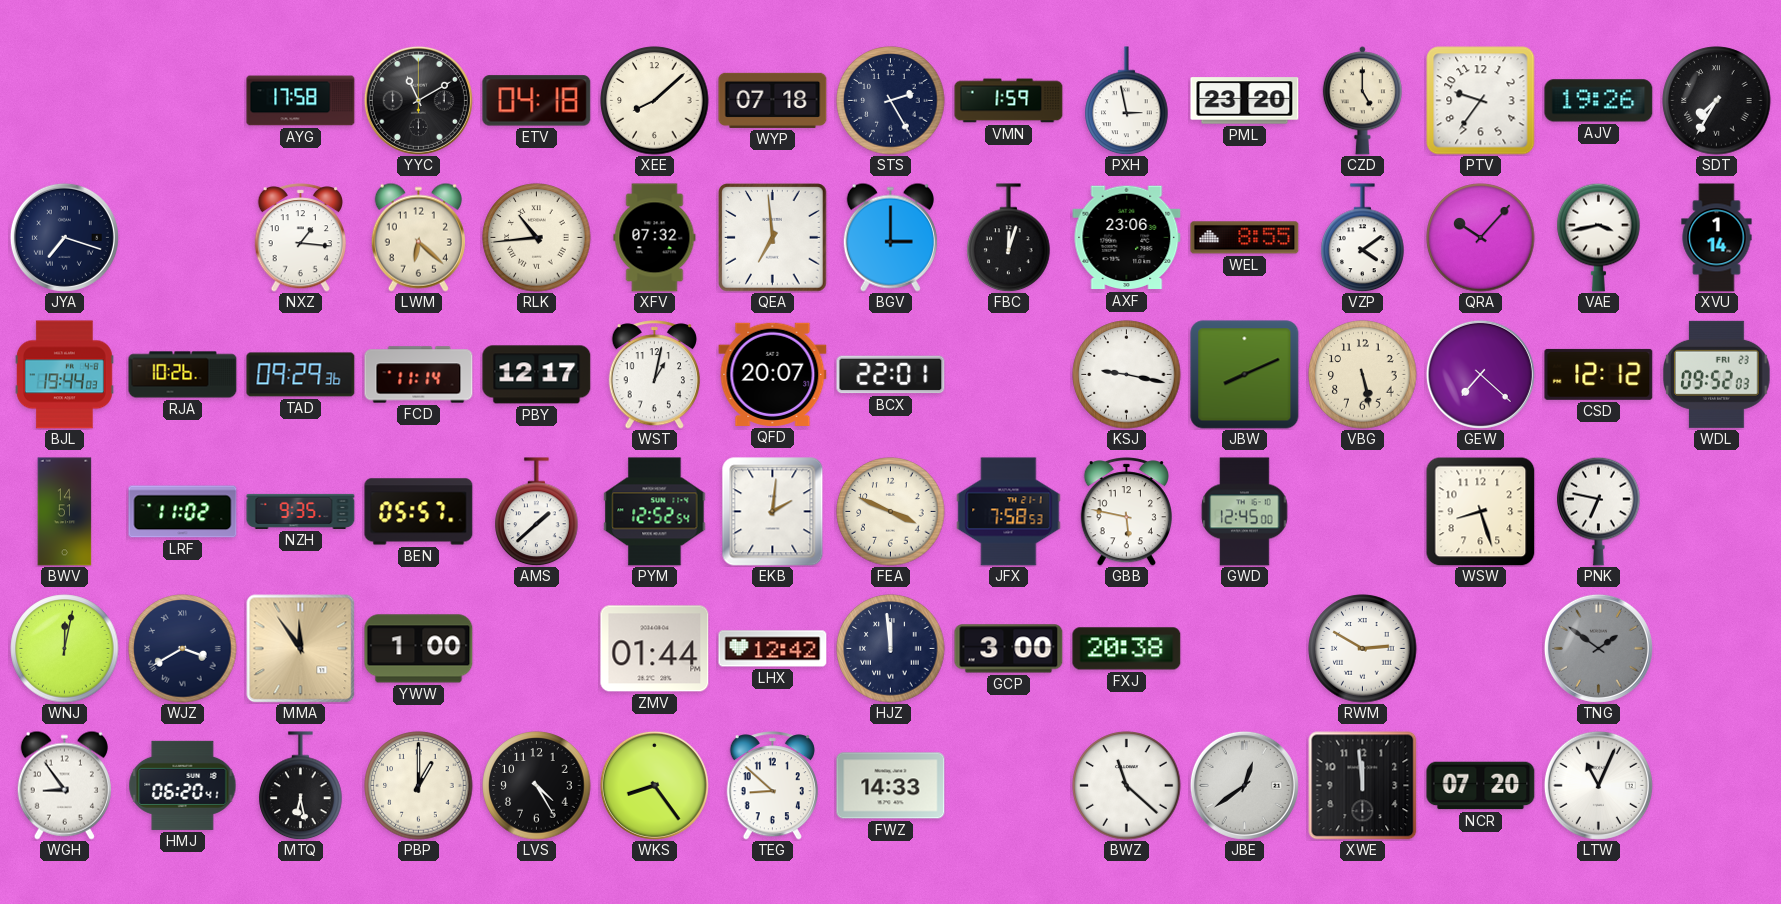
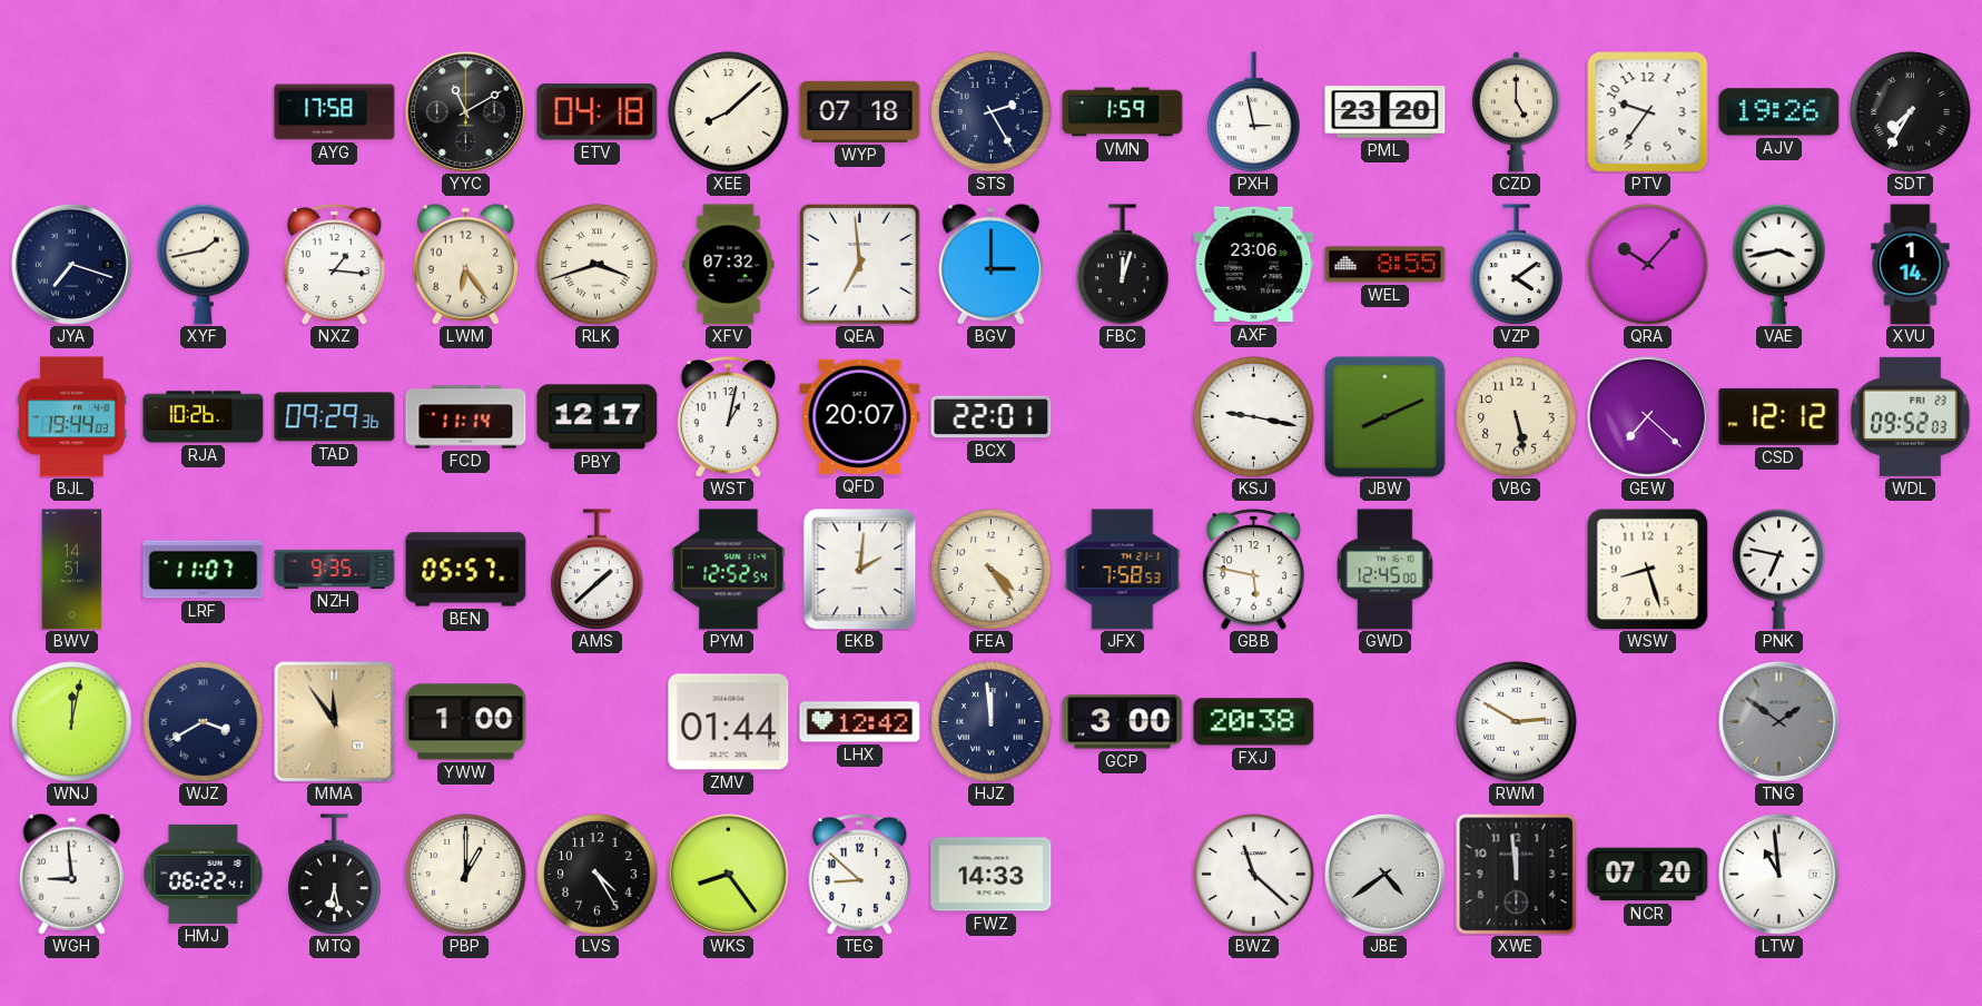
XYF: none -> 1:43 (204, 264)
LWM: 6:22 -> 6:24 (465, 264)
RLK: 10:44 -> 3:42 (598, 265)
LRF: 11:02 -> 11:07 (204, 570)
FEA: 3:49 -> 4:24 (992, 570)
WGH: 8:54 -> 8:59 (71, 874)
HMJ: 06:20 -> 06:22 (204, 874)
JBE: 12:39 -> 4:39 (1384, 874)
LTW: 11:04 -> 10:59 (1778, 874)
